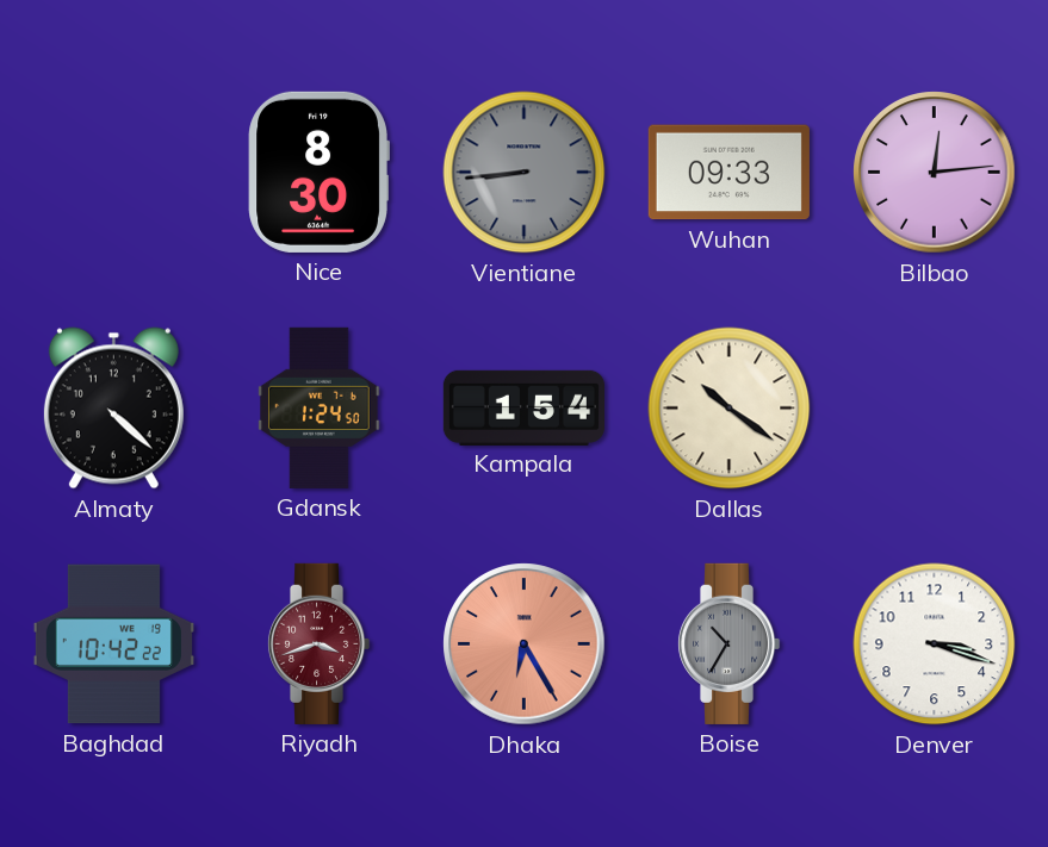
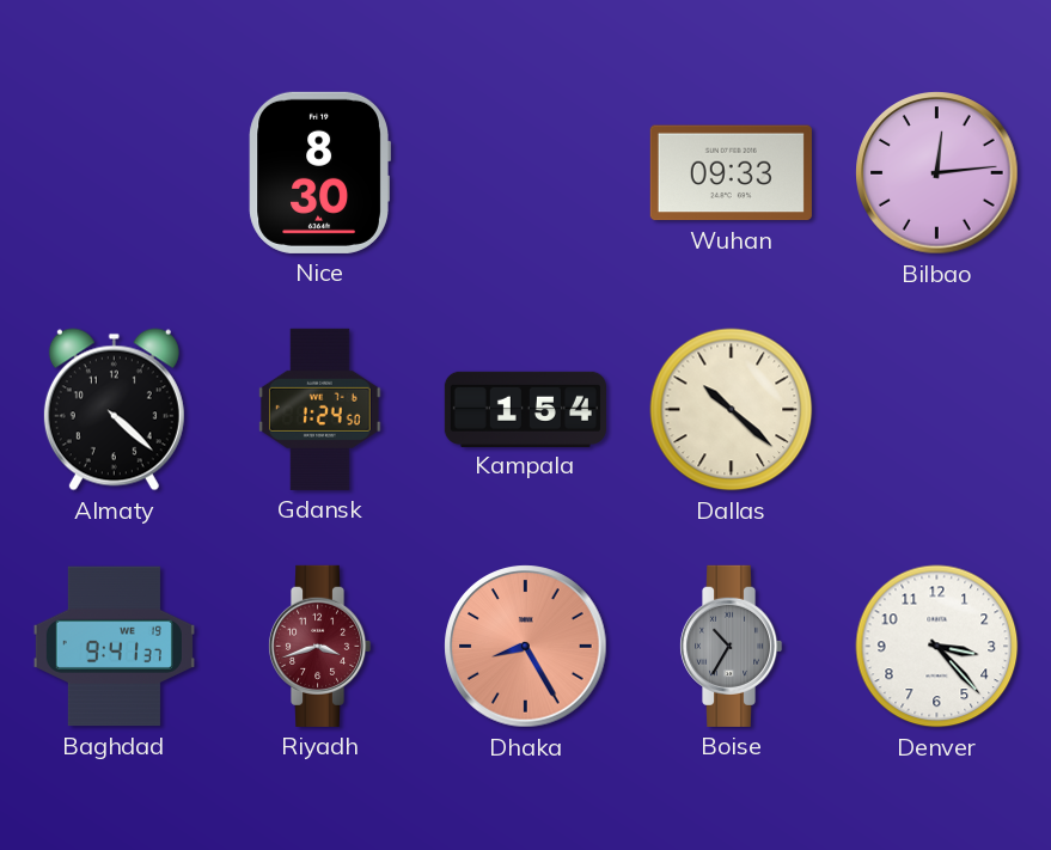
Vientiane: 8:44 -> none (525, 173)
Dallas: 10:21 -> 10:22 (732, 410)
Baghdad: 10:42 -> 9:41 (114, 647)
Dhaka: 6:25 -> 8:25 (526, 647)
Denver: 3:18 -> 3:23 (937, 647)
